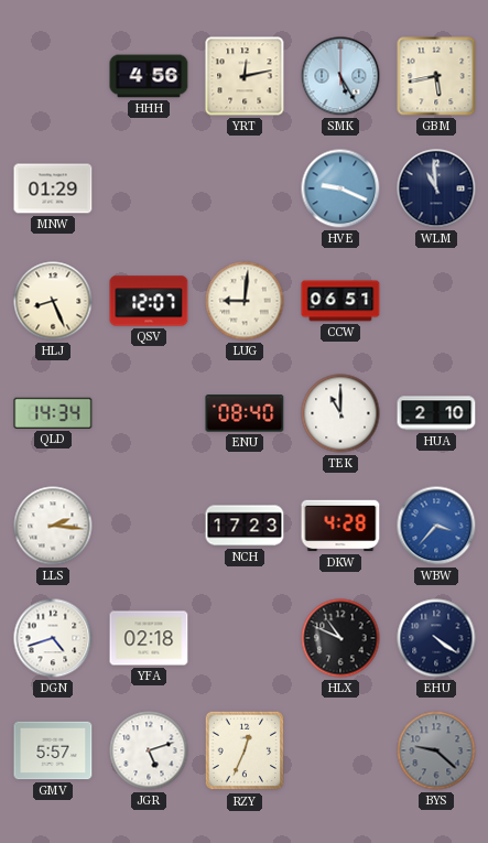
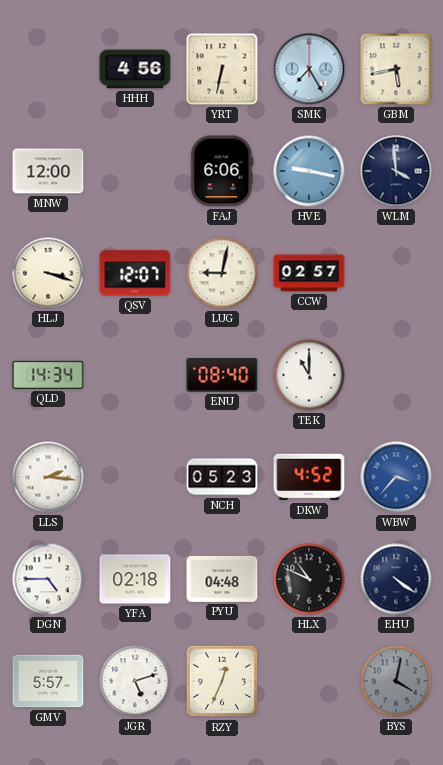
YRT: 12:13 -> 6:32 (222, 69)
SMK: 5:25 -> 7:25 (309, 69)
MNW: 01:29 -> 12:00 (48, 171)
FAJ: none -> 6:06 (222, 171)
HVE: 9:19 -> 9:17 (309, 171)
WLM: 10:59 -> 3:59 (396, 171)
HLJ: 8:26 -> 3:18 (48, 273)
LUG: 9:01 -> 9:02 (222, 273)
CCW: 06:51 -> 02:57 (309, 273)
HUA: 2:10 -> none (436, 413)
NCH: 17:23 -> 05:23 (222, 477)
DKW: 4:28 -> 4:52 (309, 477)
DGN: 4:42 -> 4:45 (48, 579)
PYU: none -> 04:48 (222, 579)
BYS: 9:22 -> 4:02 (396, 681)
